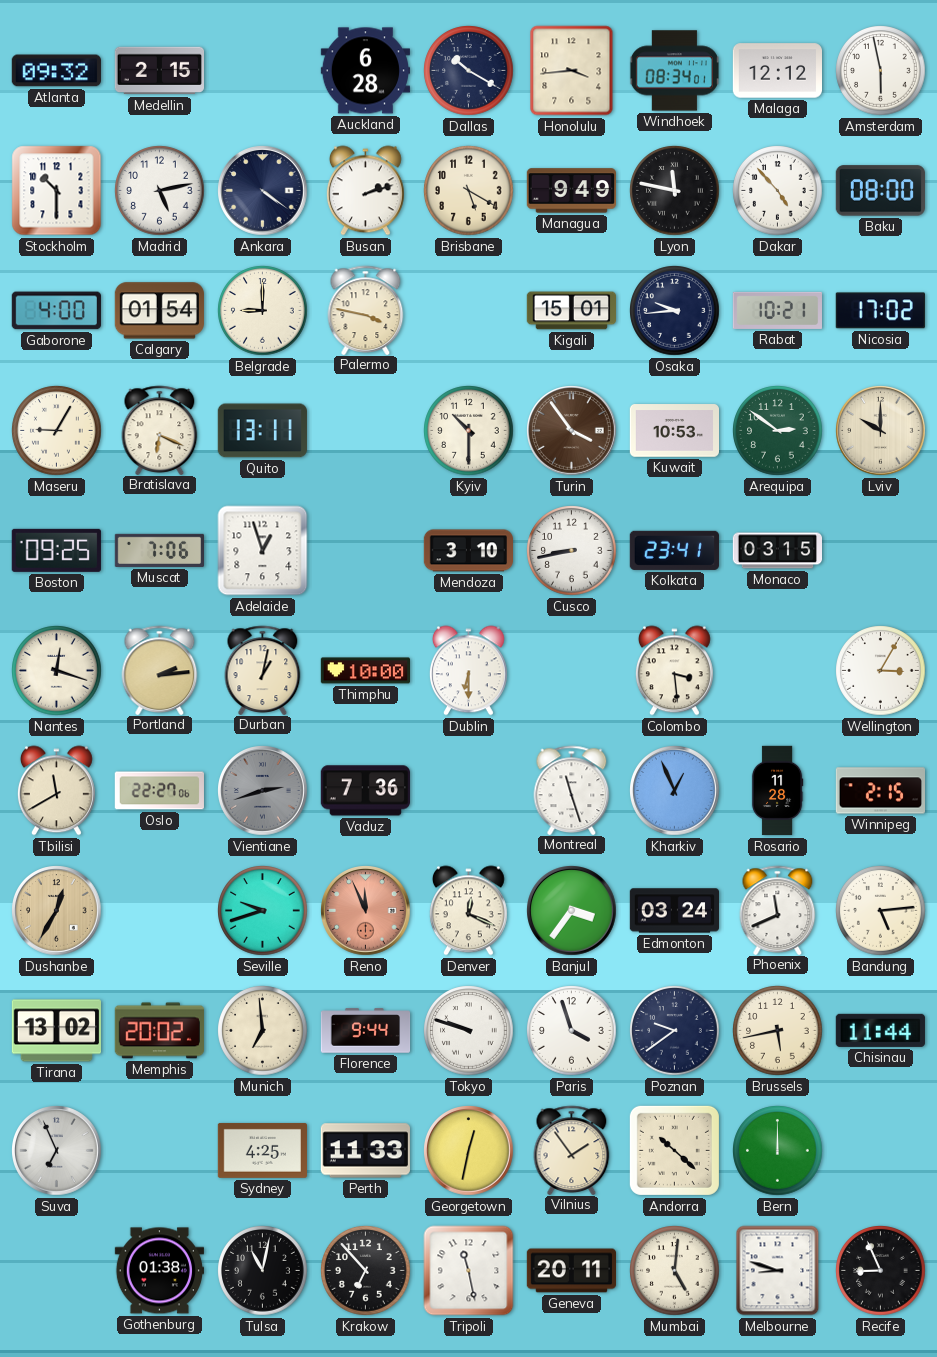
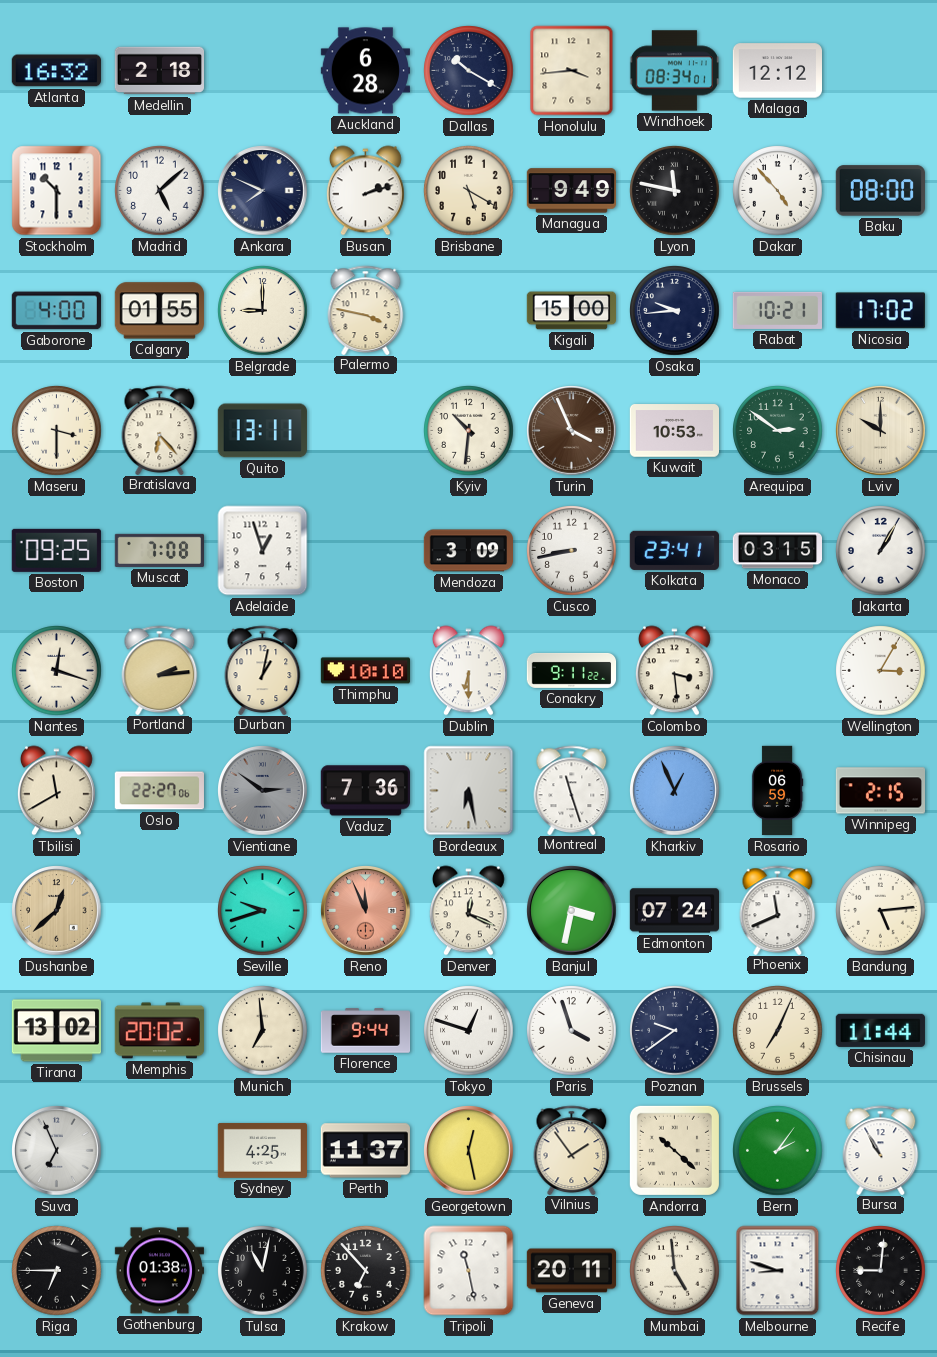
Atlanta: 09:32 -> 16:32 (56, 71)
Medellin: 2:15 -> 2:18 (159, 71)
Amsterdam: 5:58 -> none (881, 71)
Madrid: 5:13 -> 5:08 (160, 191)
Ankara: 4:21 -> 7:49 (263, 191)
Calgary: 01:54 -> 01:55 (159, 311)
Kigali: 15:01 -> 15:00 (571, 311)
Maseru: 9:05 -> 3:30 (57, 431)
Bratislava: 6:19 -> 6:23 (160, 430)
Kyiv: 10:30 -> 10:31 (469, 431)
Turin: 3:54 -> 3:56 (572, 431)
Muscat: 7:06 -> 7:08 (159, 550)
Mendoza: 3:10 -> 3:09 (468, 551)
Jakarta: none -> 1:05 (881, 551)
Thimphu: 10:00 -> 10:10 (365, 671)
Conakry: none -> 9:11 (572, 670)
Vientiane: 2:42 -> 2:51 (263, 791)
Bordeaux: none -> 6:28 (469, 791)
Rosario: 11:28 -> 06:59 (777, 791)
Dushanbe: 12:35 -> 12:38 (57, 911)
Banjul: 3:36 -> 3:32 (572, 911)
Edmonton: 03:24 -> 07:24 (674, 911)
Tokyo: 9:48 -> 12:48 (469, 1031)
Brussels: 5:43 -> 7:04 (778, 1031)
Perth: 11:33 -> 11:37 (365, 1151)
Georgetown: 12:32 -> 12:28 (469, 1151)
Bern: 12:00 -> 2:06 (778, 1151)
Bursa: none -> 10:55 (881, 1150)
Riga: none -> 6:45 (57, 1271)
Mumbai: 5:01 -> 4:59 (675, 1271)
Recife: 8:56 -> 9:01 (881, 1271)
